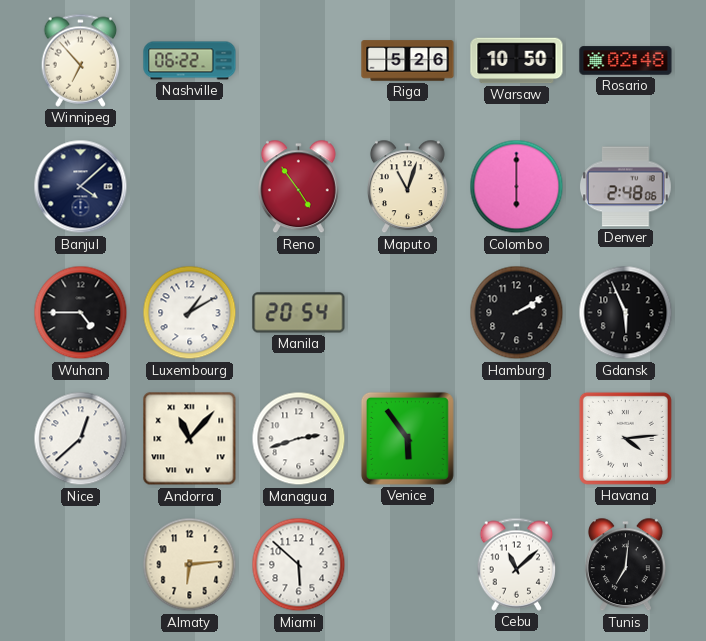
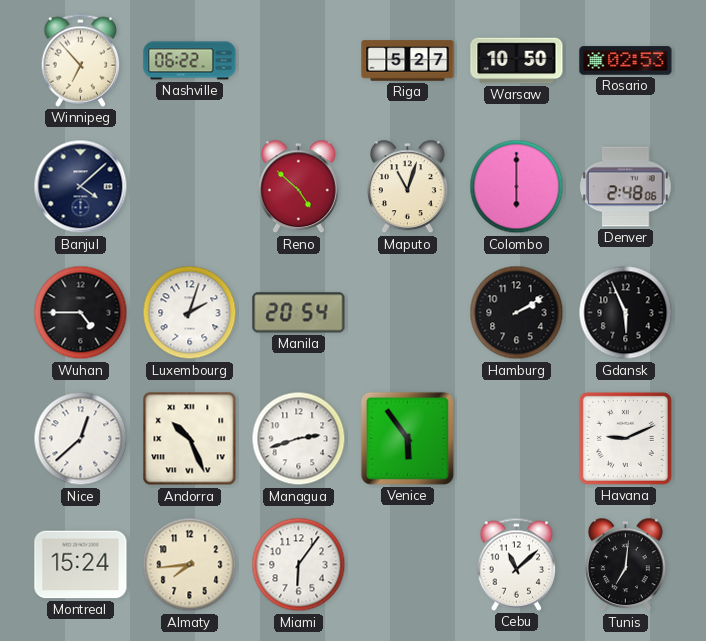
Riga: 5:26 -> 5:27 (408, 61)
Rosario: 02:48 -> 02:53 (626, 61)
Reno: 4:54 -> 4:52 (298, 187)
Luxembourg: 1:10 -> 2:03 (190, 313)
Andorra: 11:07 -> 10:26 (190, 439)
Havana: 4:14 -> 9:11 (625, 438)
Montreal: none -> 15:24 (81, 565)
Almaty: 6:14 -> 7:44 (190, 565)
Miami: 5:52 -> 6:06 (299, 565)
